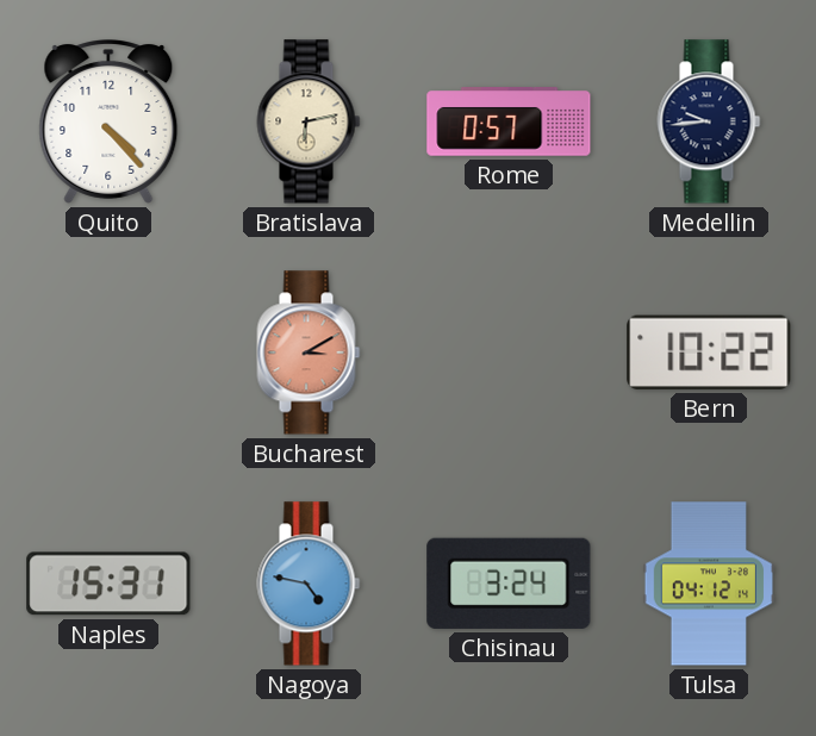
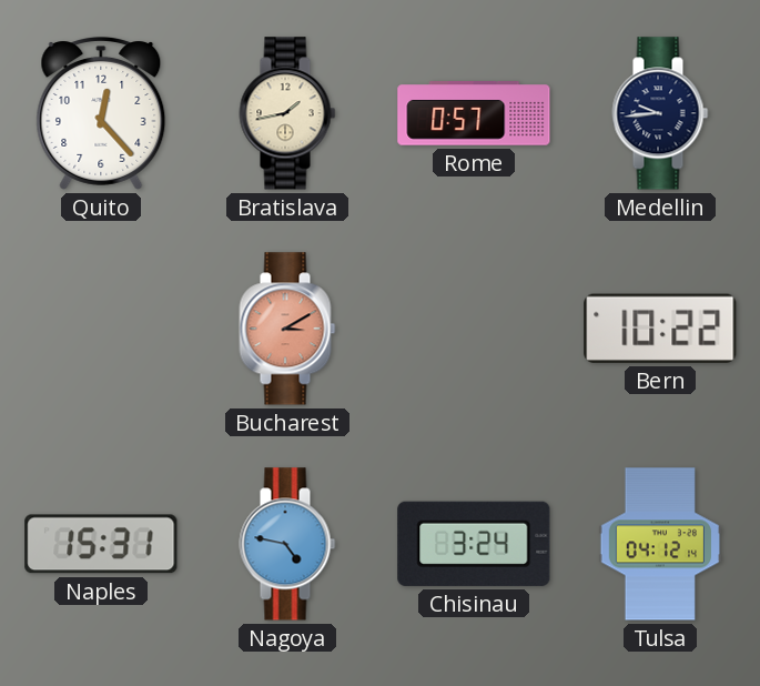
Quito: 4:23 -> 12:23 (101, 114)
Bratislava: 6:13 -> 1:43 (287, 113)
